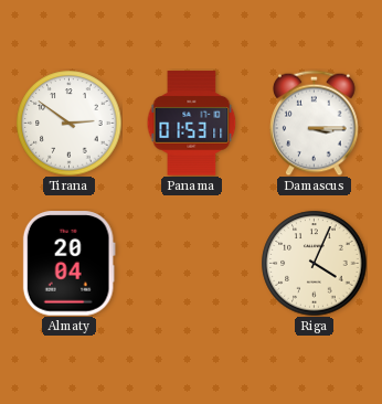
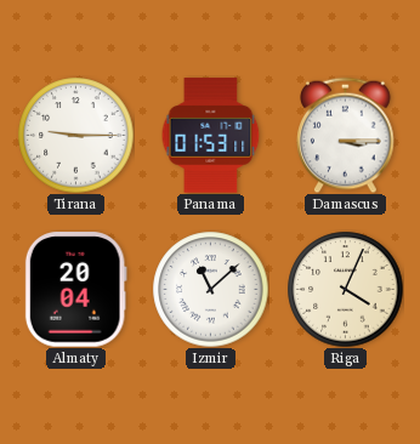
Tirana: 2:51 -> 9:15 (75, 135)
Izmir: none -> 11:08 (210, 289)
